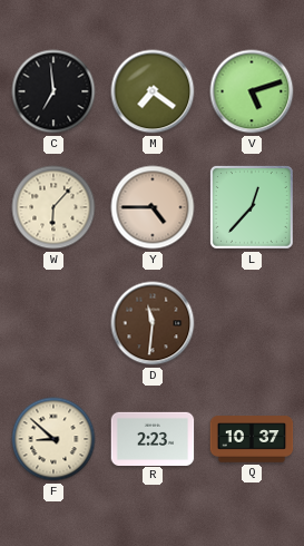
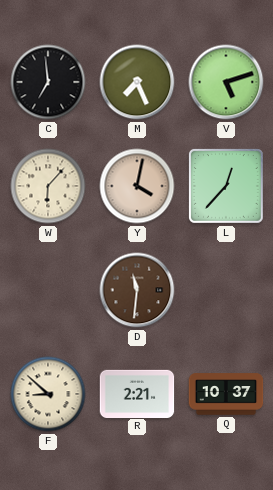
M: 7:21 -> 7:26 (137, 82)
Y: 4:45 -> 4:02 (137, 186)
R: 2:23 -> 2:21 (137, 393)
